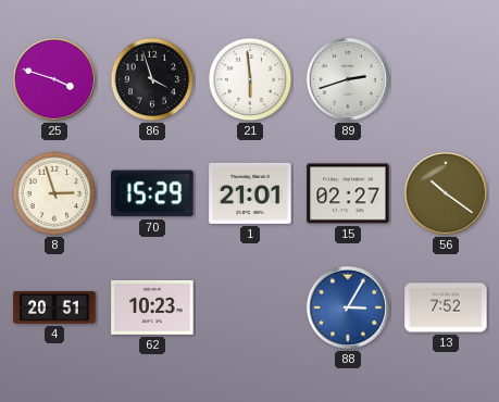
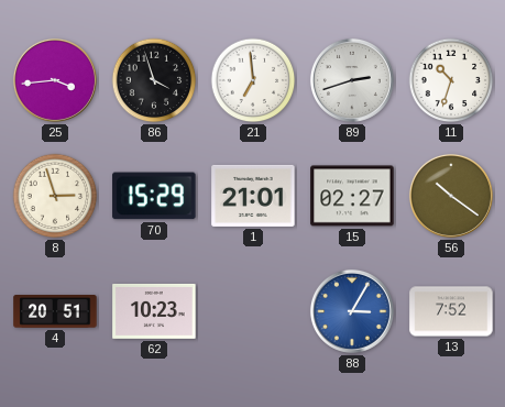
25: 3:48 -> 3:44 (55, 80)
21: 5:59 -> 6:59 (253, 80)
11: none -> 10:33 (451, 80)
